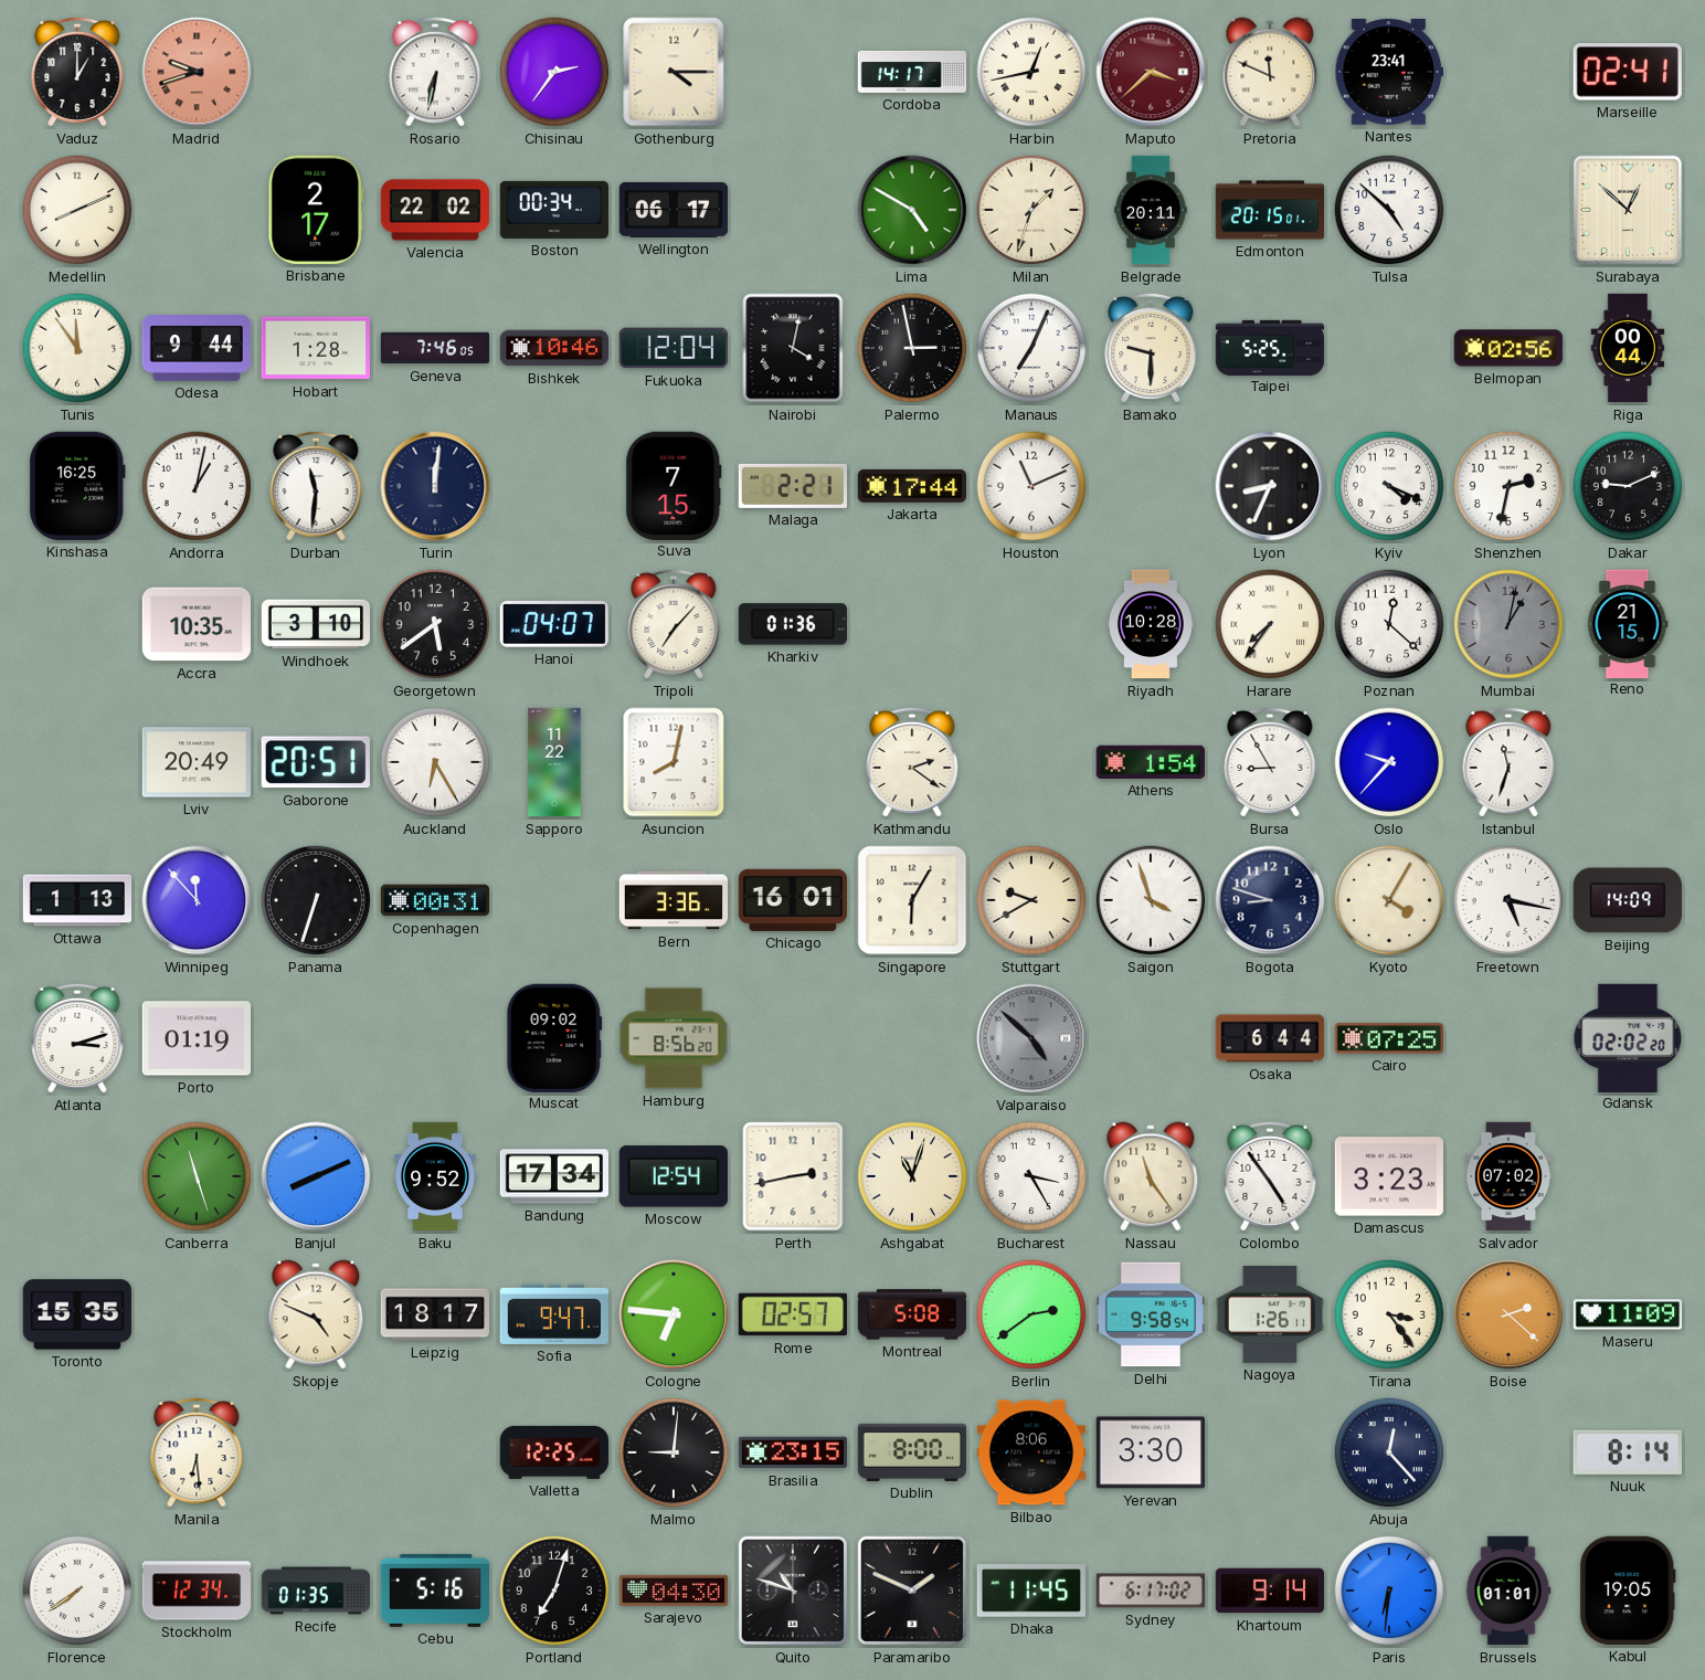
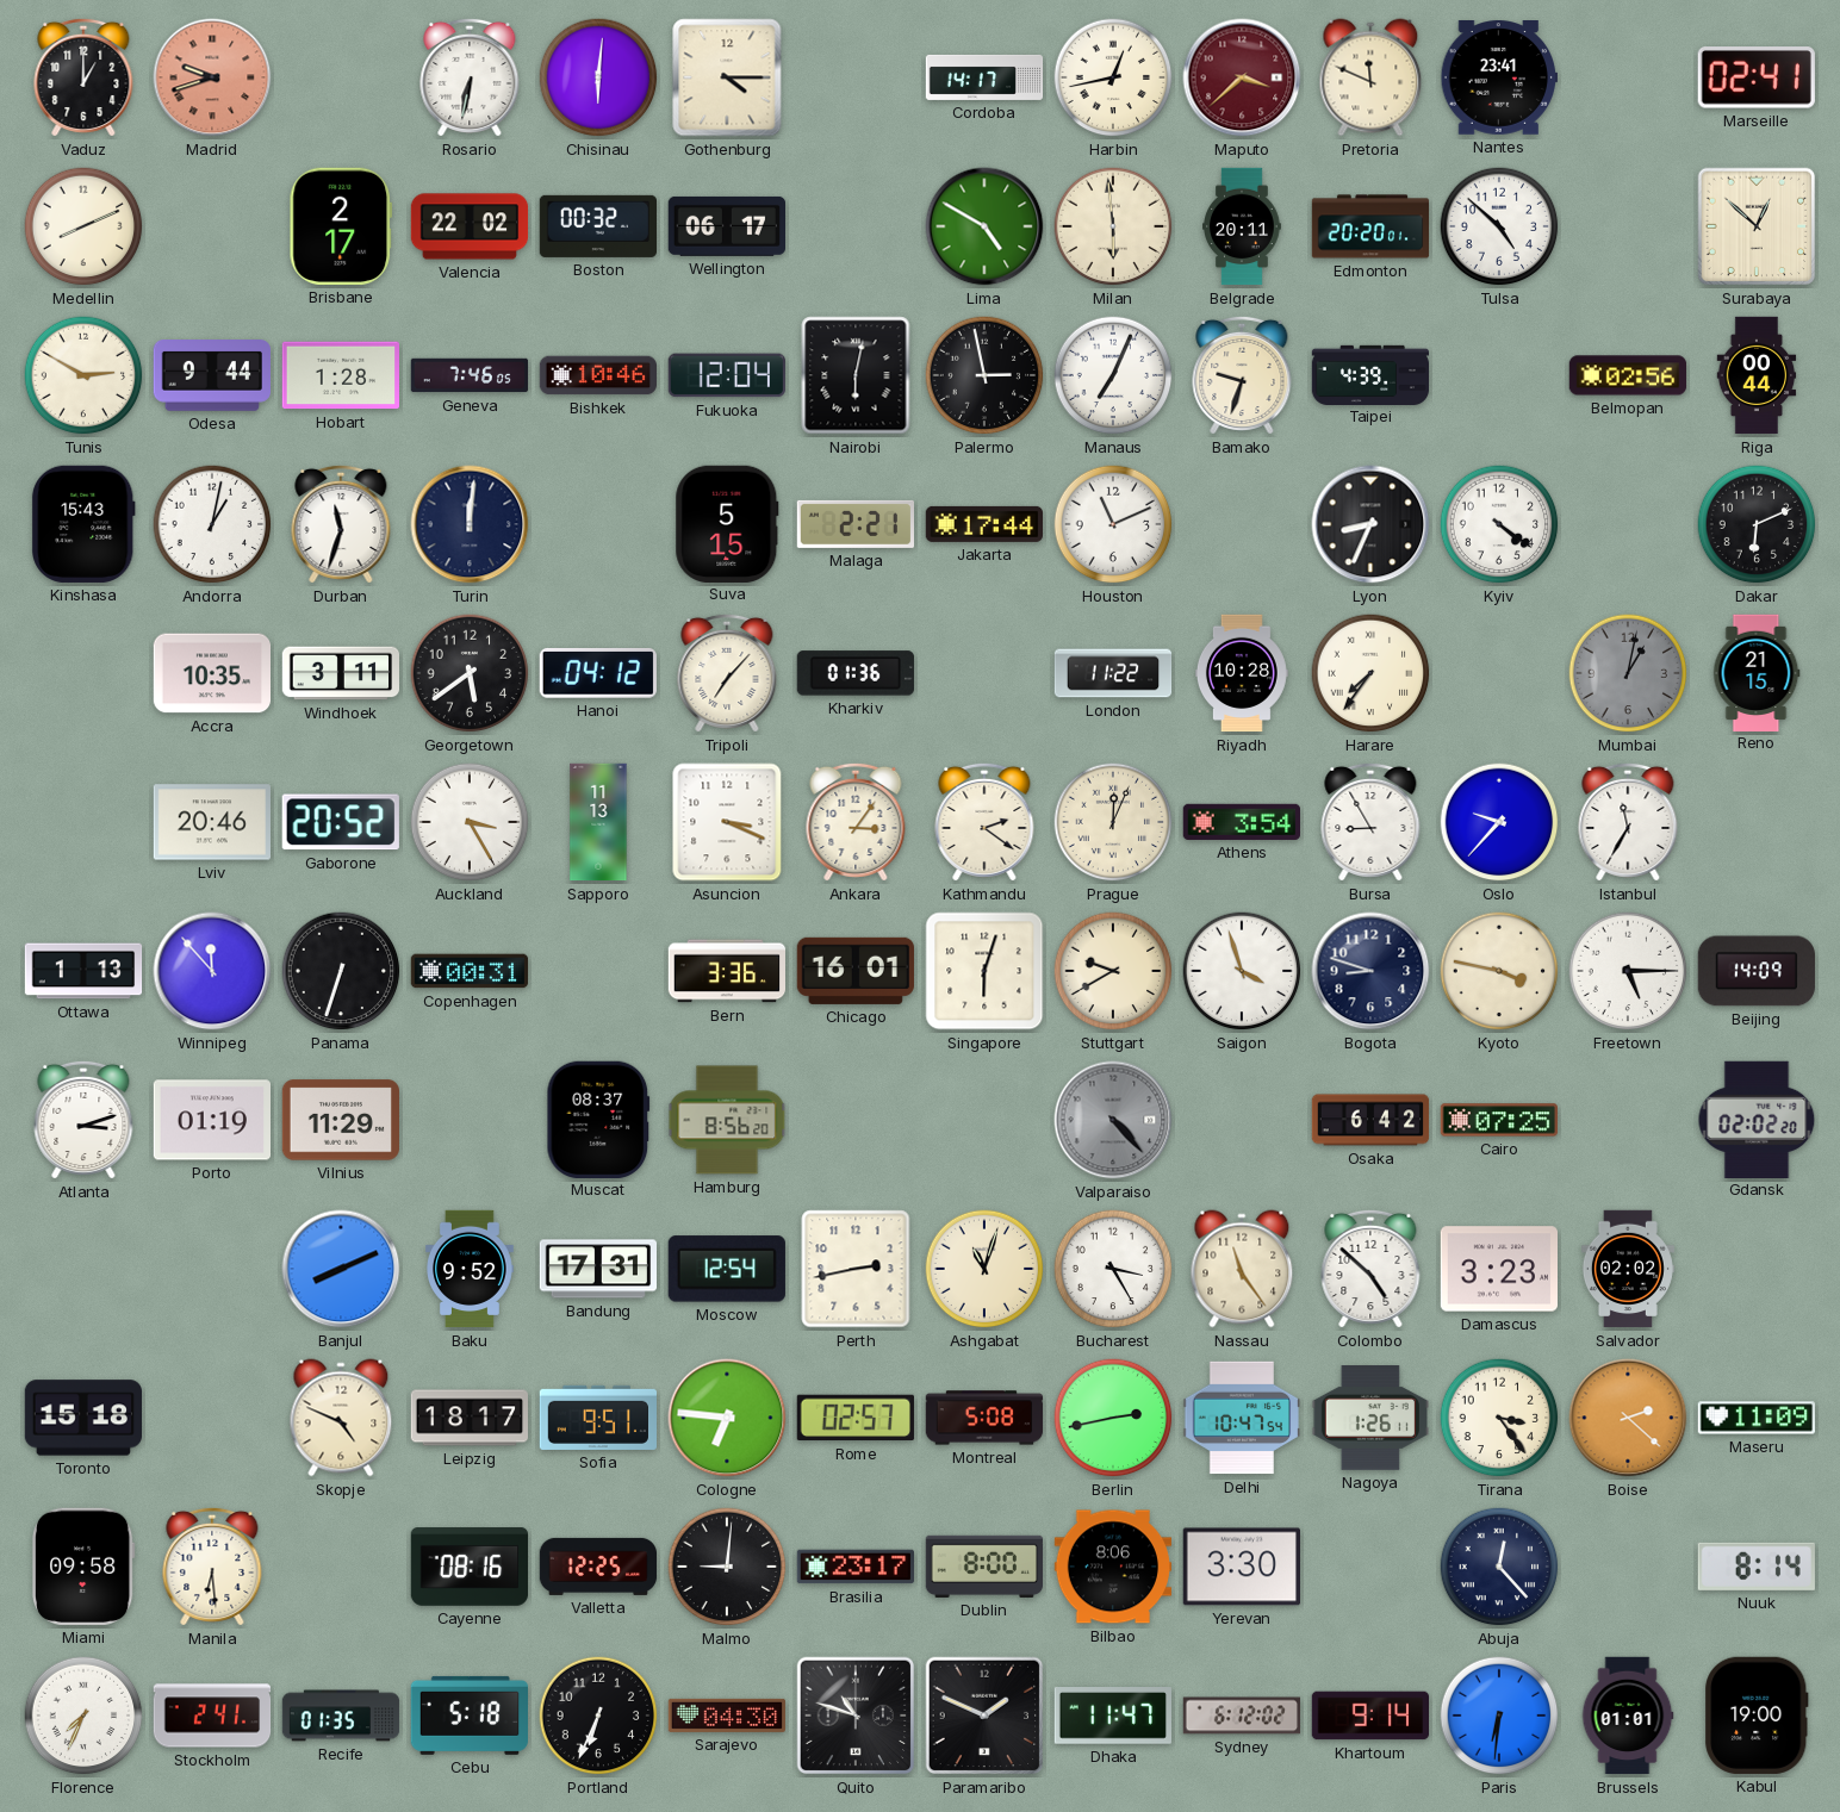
Chisinau: 2:36 -> 6:01 (598, 77)
Boston: 00:34 -> 00:32 (597, 226)
Milan: 1:33 -> 5:59 (1113, 226)
Edmonton: 20:15 -> 20:20 (1370, 226)
Tunis: 11:54 -> 2:50 (83, 375)
Nairobi: 4:02 -> 6:02 (856, 375)
Bamako: 9:30 -> 9:33 (1242, 375)
Taipei: 5:25 -> 4:39 (1370, 374)
Kinshasa: 16:25 -> 15:43 (83, 524)
Durban: 11:31 -> 11:33 (341, 524)
Suva: 7:15 -> 5:15 (727, 523)
Kyiv: 4:19 -> 4:21 (1499, 524)
Shenzhen: 2:32 -> none (1508, 486)
Dakar: 9:11 -> 6:11 (1757, 524)
Windhoek: 3:10 -> 3:11 (341, 673)
Hanoi: 04:07 -> 04:12 (598, 673)
London: none -> 11:22 (1113, 673)
Poznan: 12:22 -> none (1389, 624)
Lviv: 20:49 -> 20:46 (211, 822)
Gaborone: 20:51 -> 20:52 (341, 822)
Auckland: 6:25 -> 3:25 (470, 822)
Sapporo: 11:22 -> 11:13 (598, 822)
Asuncion: 8:02 -> 3:19 (727, 822)
Ankara: none -> 3:06 (856, 822)
Prague: none -> 12:04 (1113, 822)
Athens: 1:54 -> 3:54 (1241, 822)
Istanbul: 11:33 -> 11:35 (1628, 822)
Singapore: 6:05 -> 6:03 (984, 971)
Kyoto: 4:05 -> 3:47 (1499, 971)
Freetown: 5:17 -> 5:15 (1628, 971)
Vilnius: none -> 11:29 (340, 1120)
Muscat: 09:02 -> 08:37 (598, 1119)
Valparaiso: 4:52 -> 4:23 (1113, 1120)
Osaka: 6:44 -> 6:42 (1370, 1120)
Canberra: 11:27 -> none (197, 1176)
Bandung: 17:34 -> 17:31 (597, 1269)
Colombo: 4:54 -> 4:52 (1370, 1269)
Salvador: 07:02 -> 02:02 (1628, 1269)
Toronto: 15:35 -> 15:18 (82, 1418)
Sofia: 9:47 -> 9:51 (597, 1418)
Berlin: 2:39 -> 2:43 (1113, 1418)
Delhi: 9:58 -> 10:47 (1242, 1418)
Miami: none -> 09:58 (83, 1567)
Cayenne: none -> 08:16 (470, 1567)
Brasilia: 23:15 -> 23:17 (854, 1567)
Florence: 7:39 -> 7:34 (83, 1716)
Stockholm: 12:34 -> 2:41 (212, 1716)
Cebu: 5:16 -> 5:18 (468, 1716)
Portland: 7:03 -> 6:34 (598, 1716)
Dhaka: 11:45 -> 11:47 (1113, 1717)
Sydney: 6:17 -> 6:12 (1242, 1716)
Kabul: 19:05 -> 19:00 (1757, 1716)
